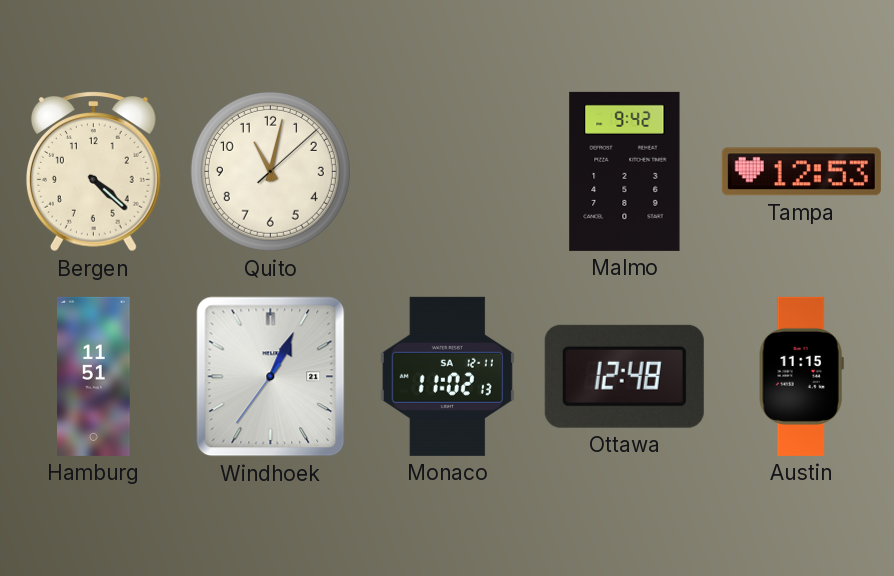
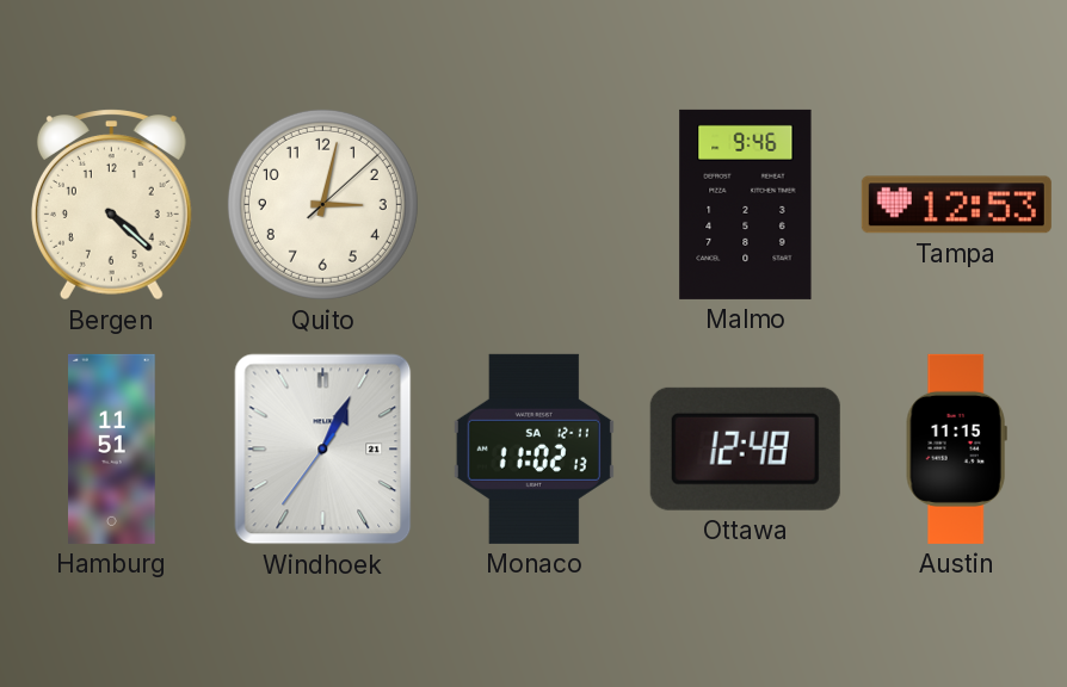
Quito: 11:02 -> 3:02 (322, 204)
Malmo: 9:42 -> 9:46 (746, 204)
